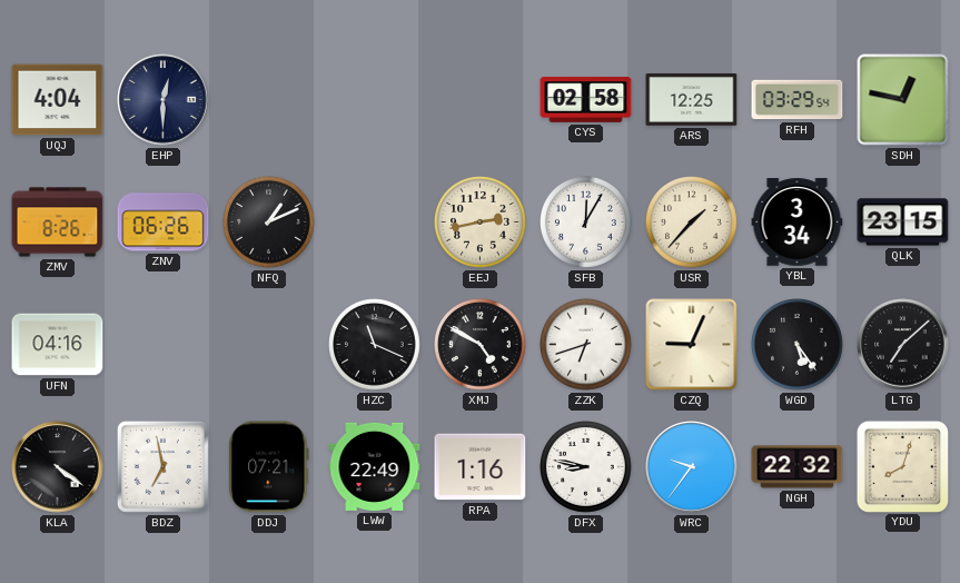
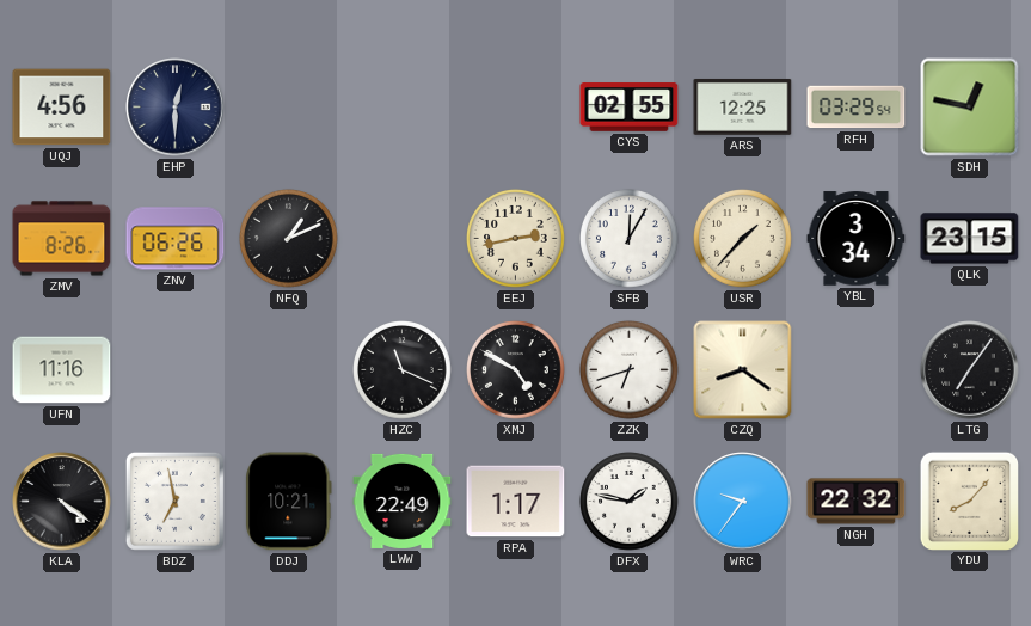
UQJ: 4:04 -> 4:56 (62, 108)
CYS: 02:58 -> 02:55 (630, 108)
UFN: 04:16 -> 11:16 (62, 370)
CZQ: 9:04 -> 8:21 (743, 370)
WGD: 5:24 -> none (798, 345)
LTG: 7:08 -> 7:06 (970, 370)
DDJ: 07:21 -> 10:21 (289, 502)
RPA: 1:16 -> 1:17 (516, 502)
DFX: 8:47 -> 1:47 (630, 502)
YDU: 8:03 -> 8:07 (969, 501)
